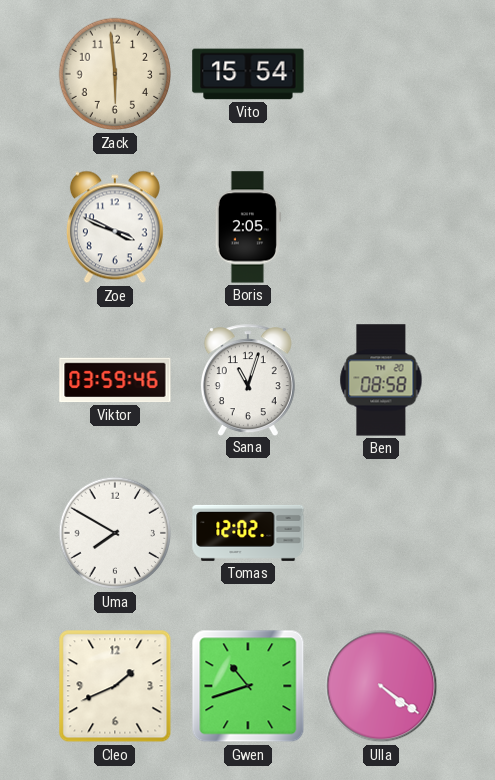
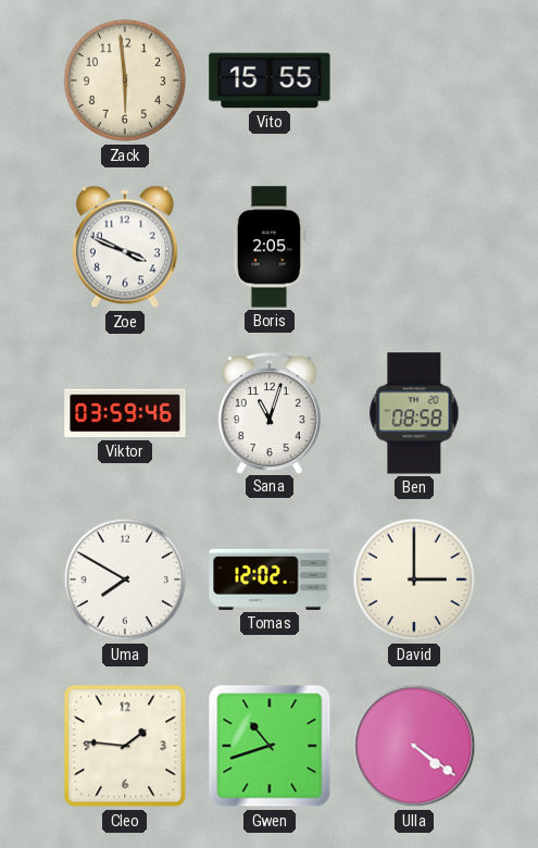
Vito: 15:54 -> 15:55 (270, 80)
David: none -> 3:00 (414, 579)
Cleo: 1:41 -> 1:46 (125, 746)
